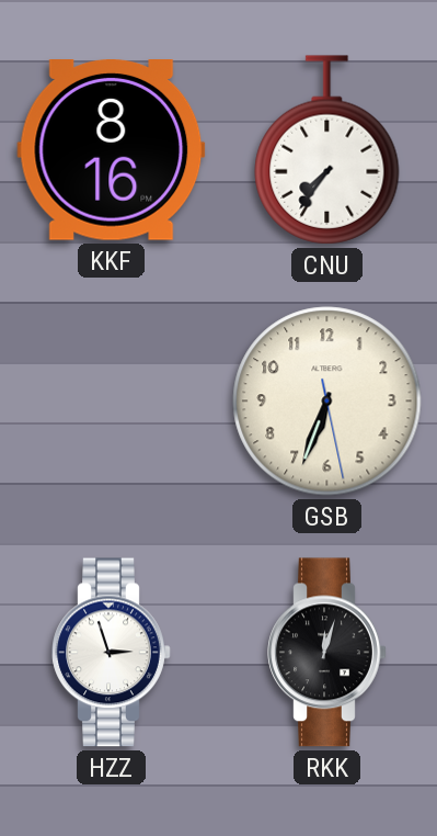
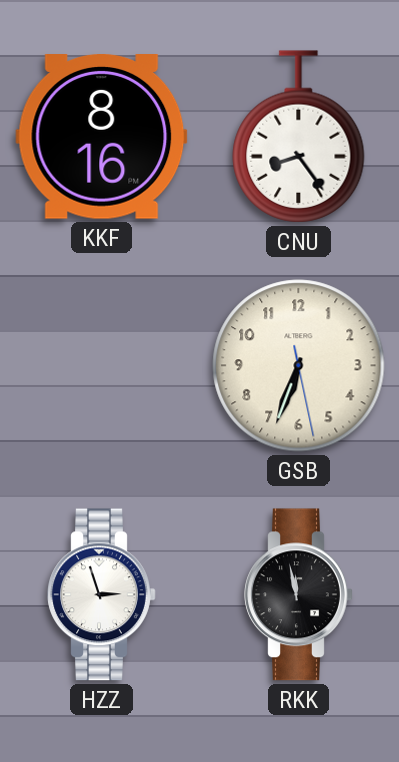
CNU: 7:36 -> 8:24 (299, 137)
RKK: 12:03 -> 11:58 (299, 595)
